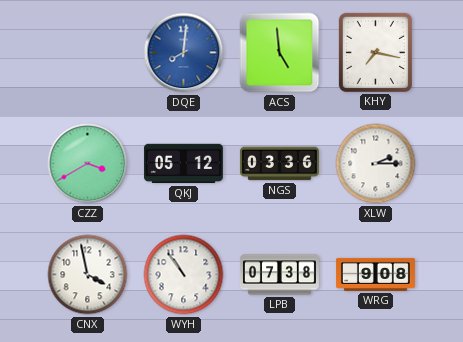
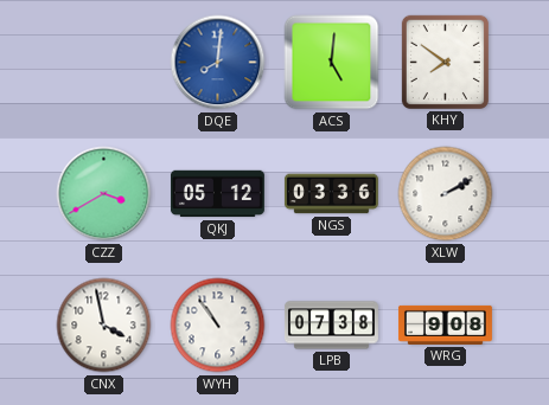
ACS: 4:59 -> 5:01 (332, 63)
KHY: 7:17 -> 7:51 (445, 62)
XLW: 2:15 -> 2:10 (446, 194)
